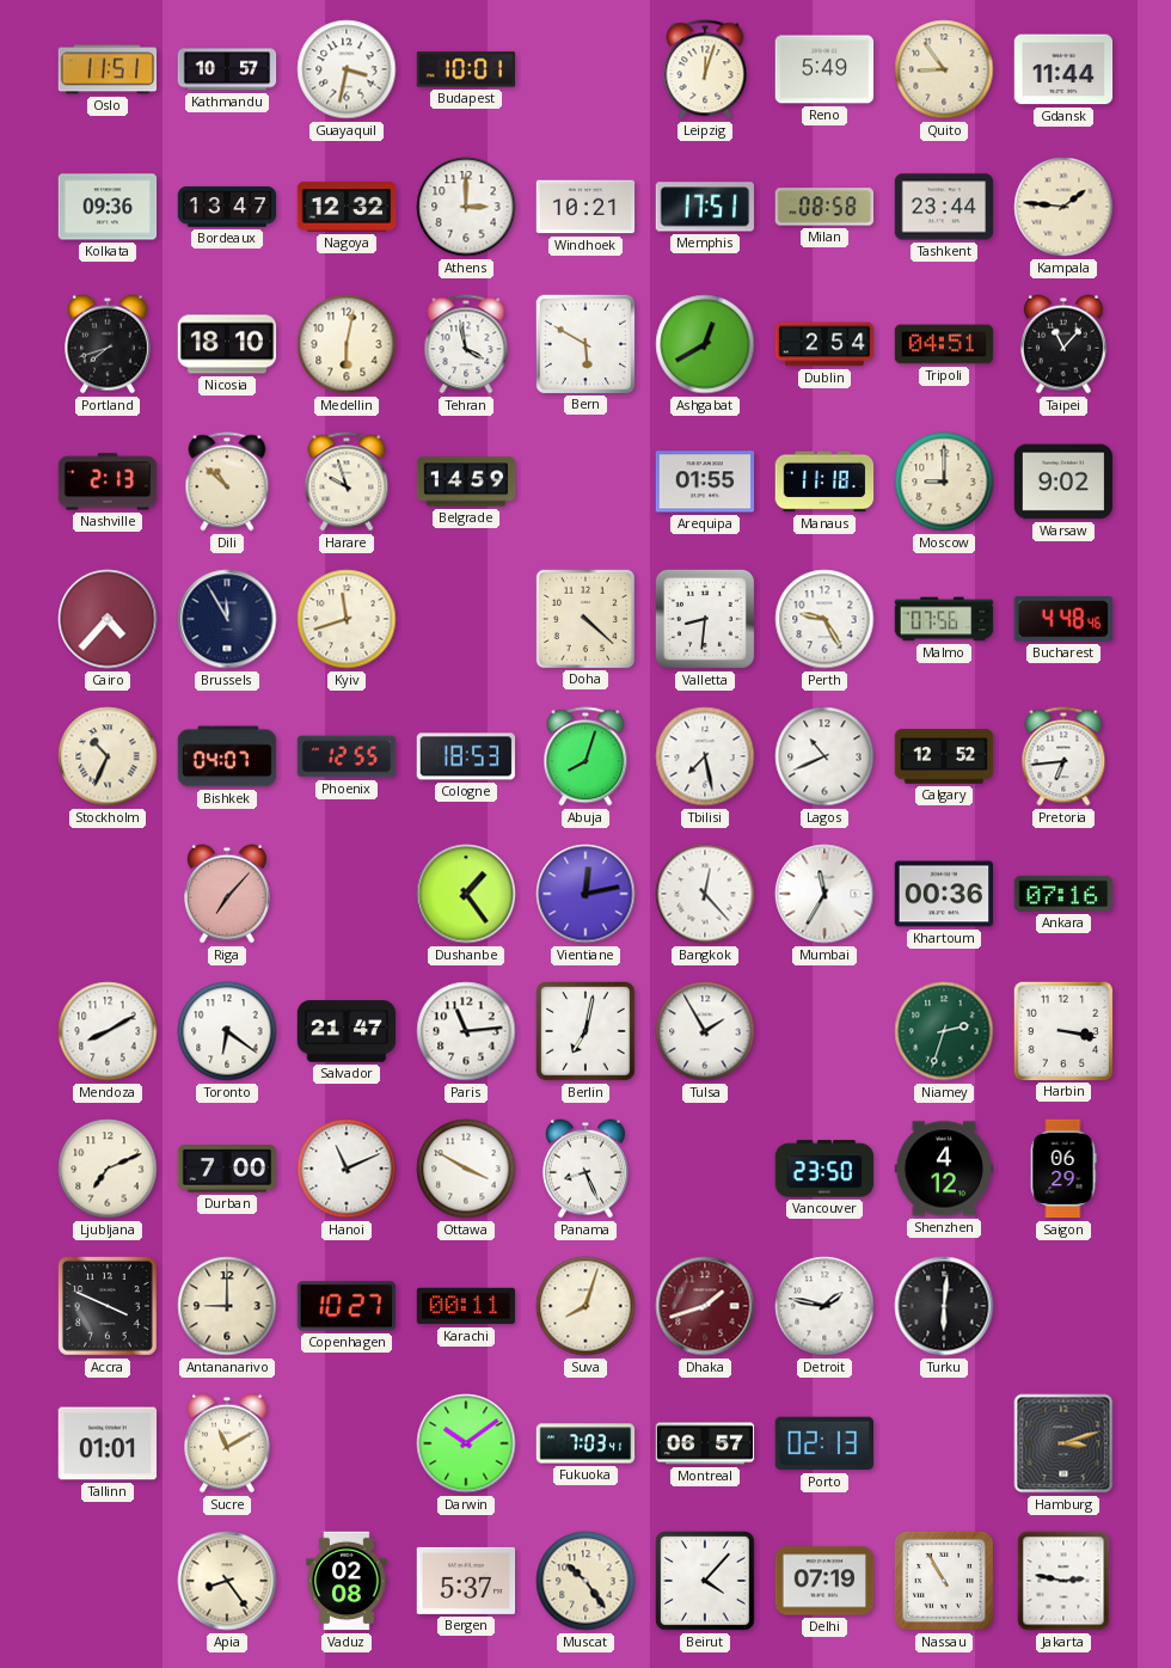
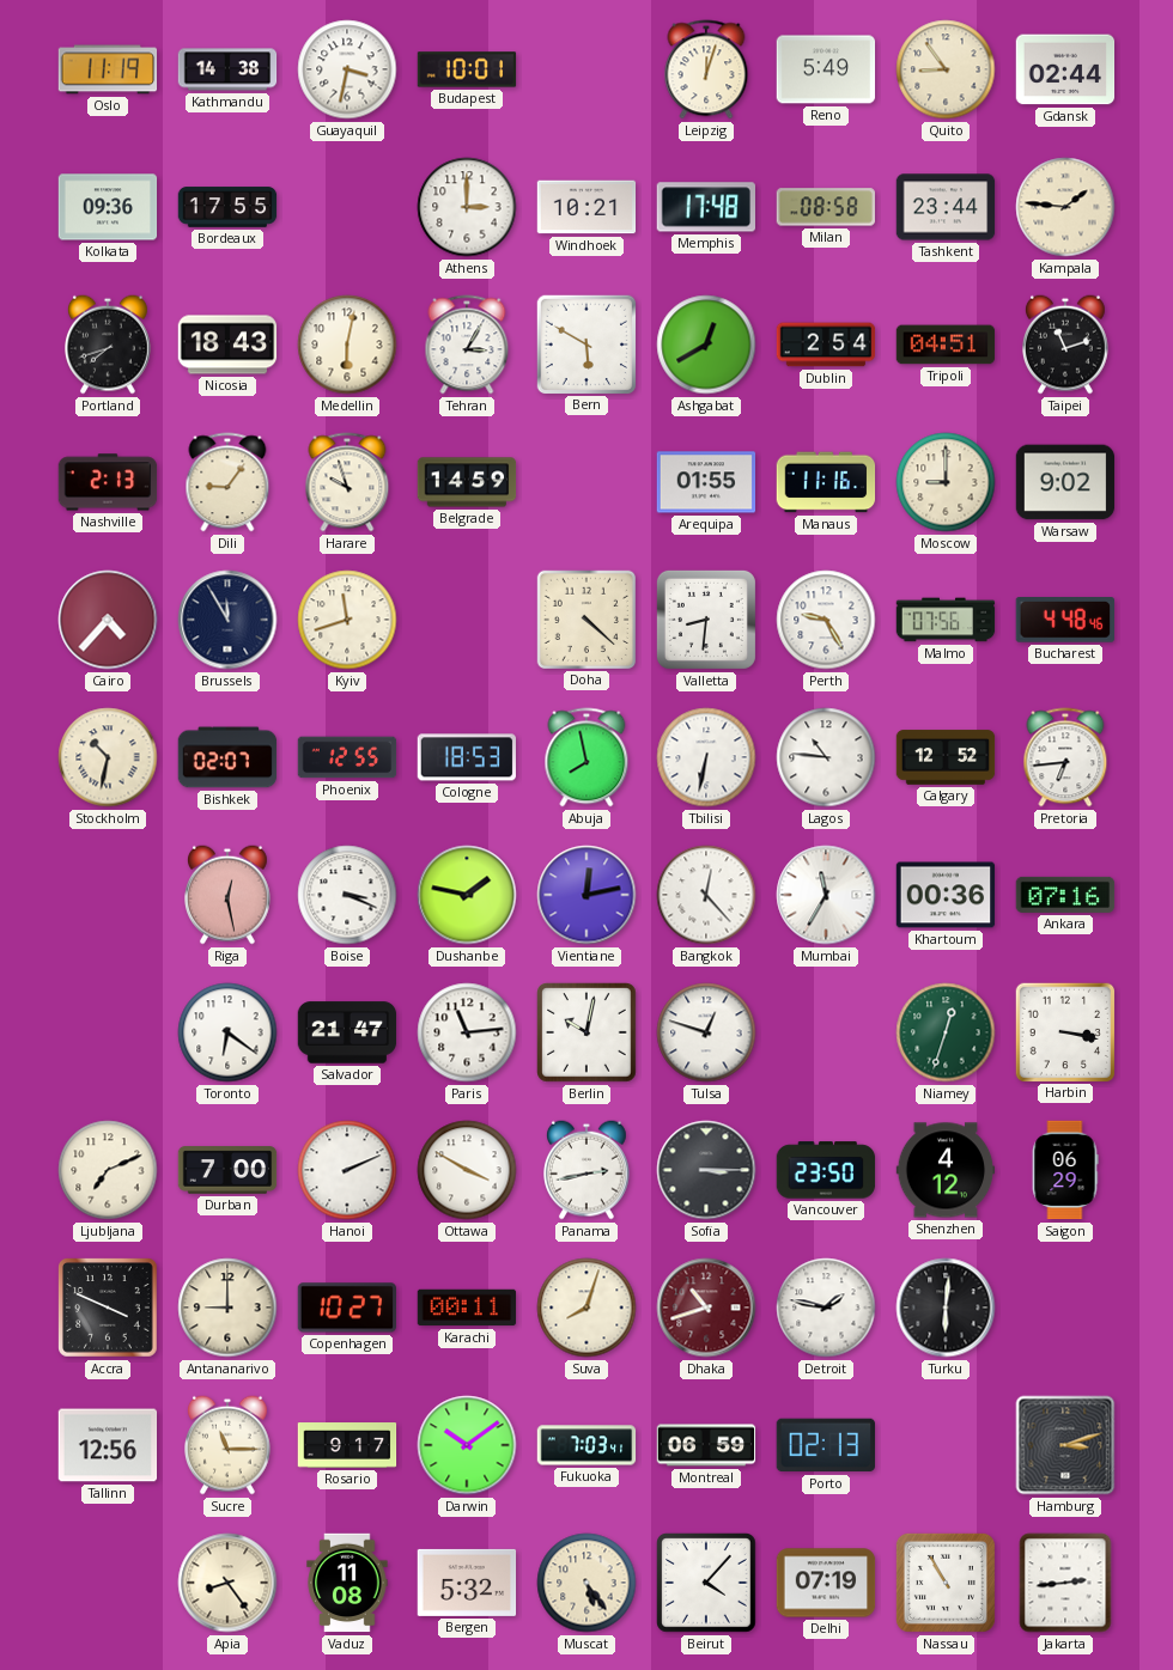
Oslo: 11:51 -> 11:19 (108, 69)
Kathmandu: 10:57 -> 14:38 (227, 69)
Gdansk: 11:44 -> 02:44 (1065, 69)
Bordeaux: 13:47 -> 17:55 (227, 207)
Nagoya: 12:32 -> none (347, 207)
Memphis: 17:51 -> 17:48 (705, 207)
Nicosia: 18:10 -> 18:43 (227, 345)
Tehran: 3:58 -> 3:05 (467, 345)
Taipei: 11:07 -> 11:12 (1066, 345)
Dili: 10:52 -> 9:06 (227, 482)
Manaus: 11:18 -> 11:16 (826, 482)
Stockholm: 10:34 -> 10:32 (108, 757)
Bishkek: 04:07 -> 02:07 (227, 757)
Abuja: 8:03 -> 7:58 (586, 757)
Tbilisi: 7:28 -> 6:32 (706, 757)
Lagos: 10:41 -> 10:46 (826, 757)
Riga: 7:07 -> 12:28 (229, 895)
Boise: none -> 3:19 (347, 895)
Dushanbe: 1:24 -> 1:47 (467, 895)
Mendoza: 8:10 -> none (108, 1031)
Berlin: 7:02 -> 10:02 (588, 1034)
Tulsa: 1:55 -> 12:48 (706, 1032)
Niamey: 2:33 -> 12:33 (946, 1032)
Hanoi: 11:11 -> 2:11 (347, 1170)
Panama: 8:26 -> 2:43 (588, 1170)
Sofia: none -> 3:15 (706, 1170)
Dhaka: 1:42 -> 10:42 (706, 1308)
Tallinn: 01:01 -> 12:56 (108, 1445)
Sucre: 11:10 -> 11:15 (229, 1445)
Rosario: none -> 9:17 (347, 1445)
Montreal: 06:57 -> 06:59 (706, 1445)
Vaduz: 02:08 -> 11:08 (347, 1583)
Bergen: 5:37 -> 5:32 (467, 1583)
Muscat: 10:24 -> 5:24 (586, 1583)
Jakarta: 2:47 -> 2:44 (1065, 1583)
